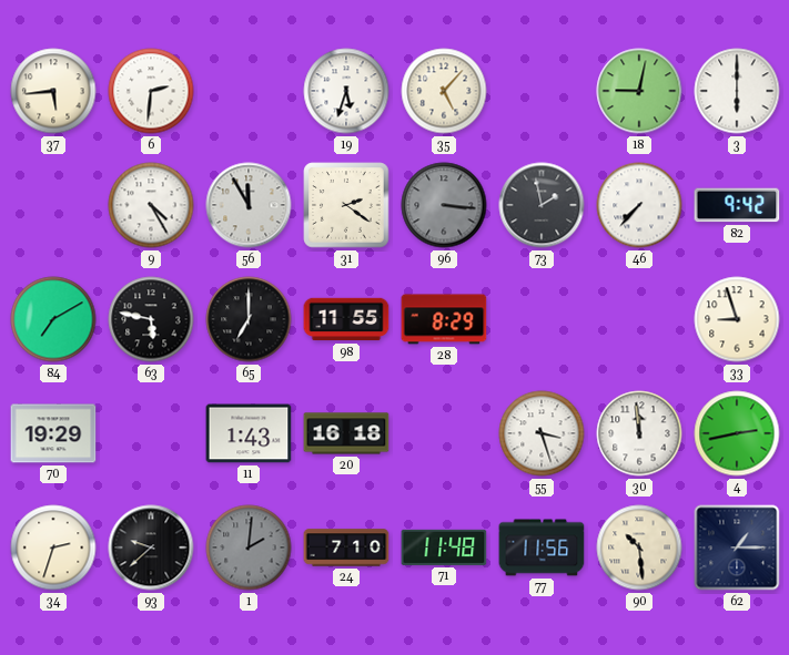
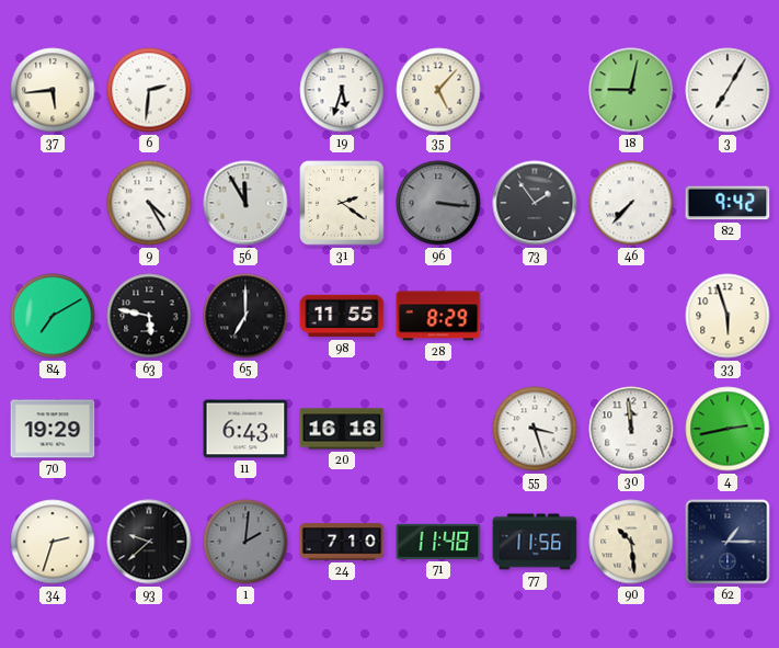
3: 6:00 -> 7:05 (728, 90)
73: 1:58 -> 1:54 (535, 203)
33: 8:57 -> 5:57 (728, 316)
11: 1:43 -> 6:43 (245, 429)
